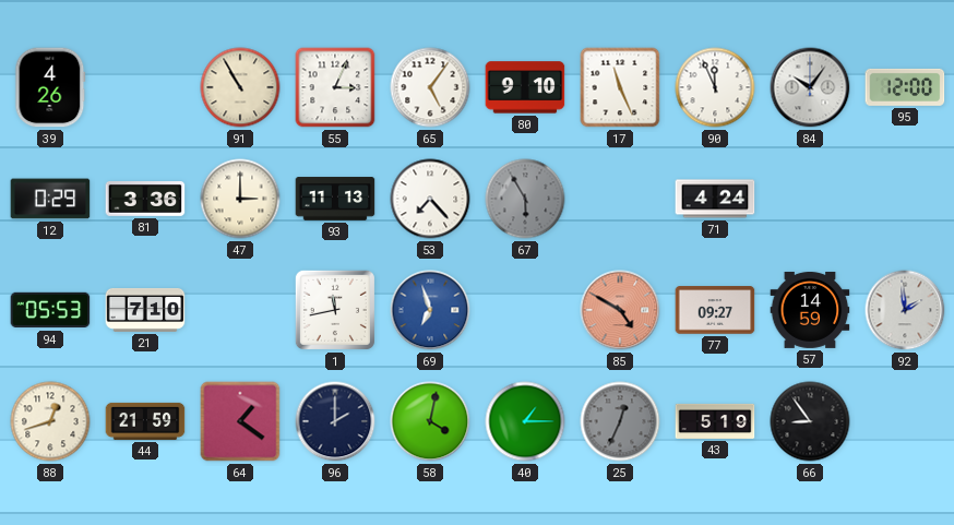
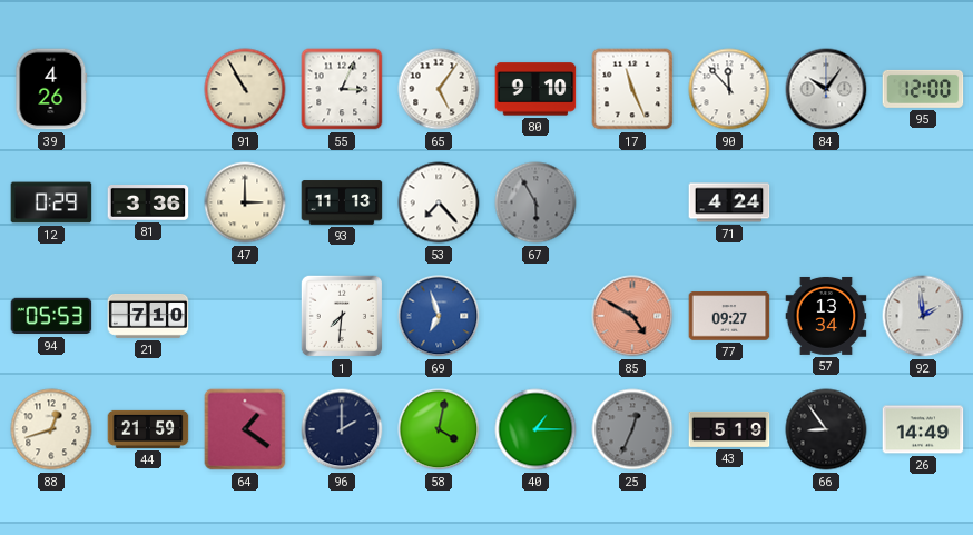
90: 11:56 -> 11:53 (729, 89)
1: 11:43 -> 7:31 (342, 316)
57: 14:59 -> 13:34 (826, 316)
26: none -> 14:49 (923, 429)
